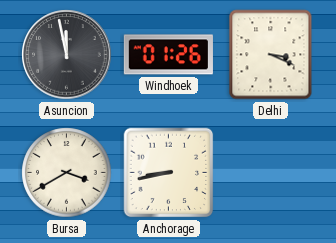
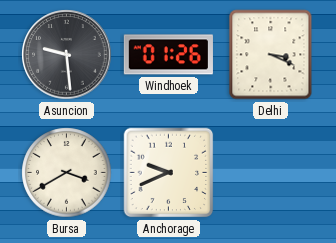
Asuncion: 11:58 -> 9:29 (67, 55)
Anchorage: 8:43 -> 9:41 (169, 173)
